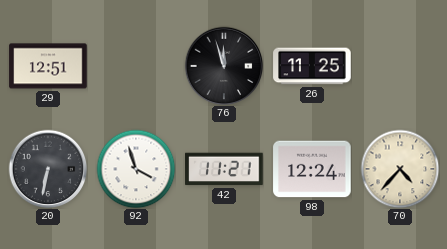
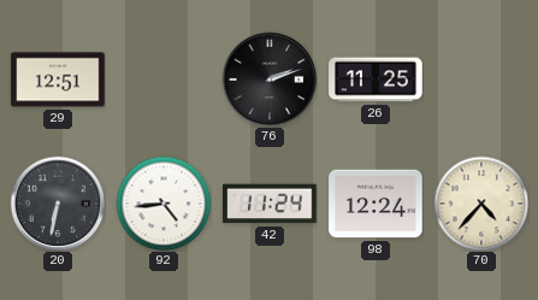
76: 11:57 -> 2:12 (270, 80)
92: 3:57 -> 4:44 (164, 204)
42: 11:21 -> 11:24 (270, 204)
